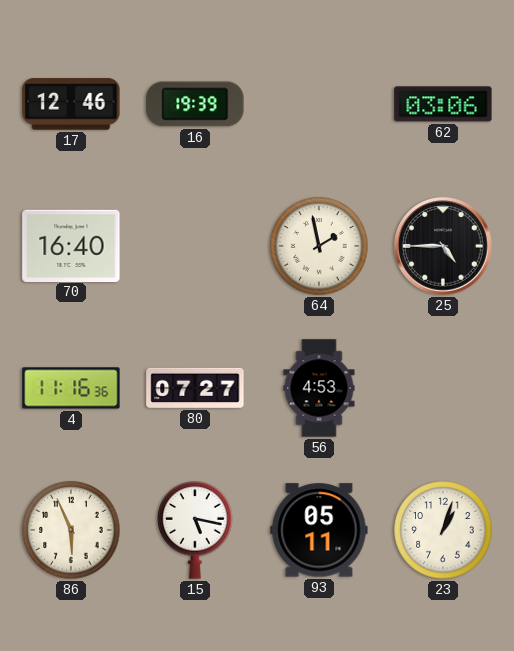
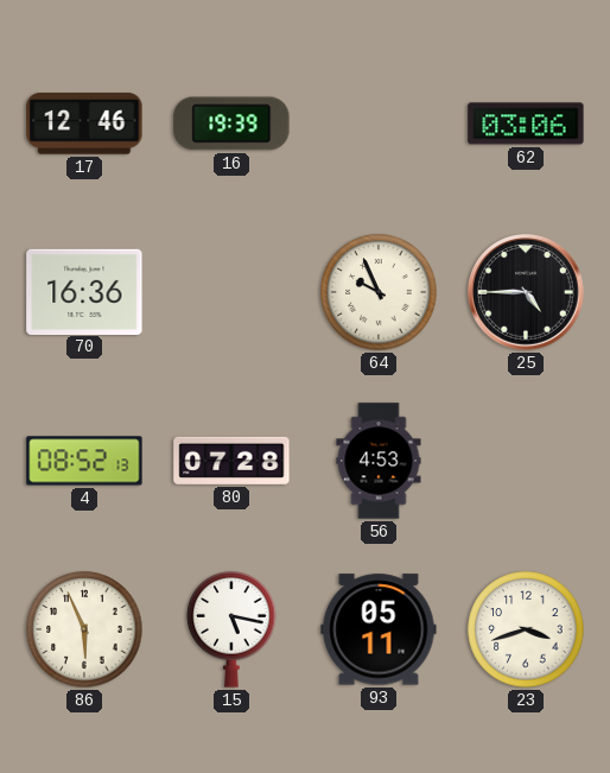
70: 16:40 -> 16:36 (84, 291)
64: 1:58 -> 9:56 (379, 292)
4: 11:16 -> 08:52 (84, 461)
80: 07:27 -> 07:28 (231, 461)
23: 1:03 -> 3:42 (526, 629)
